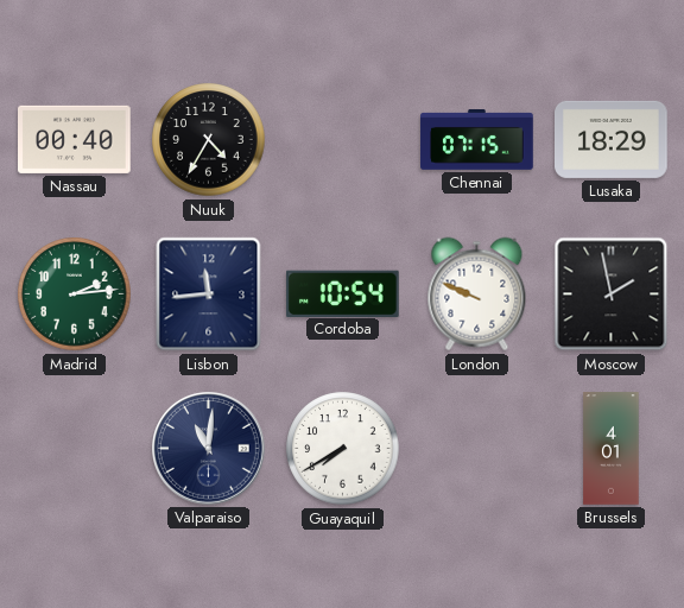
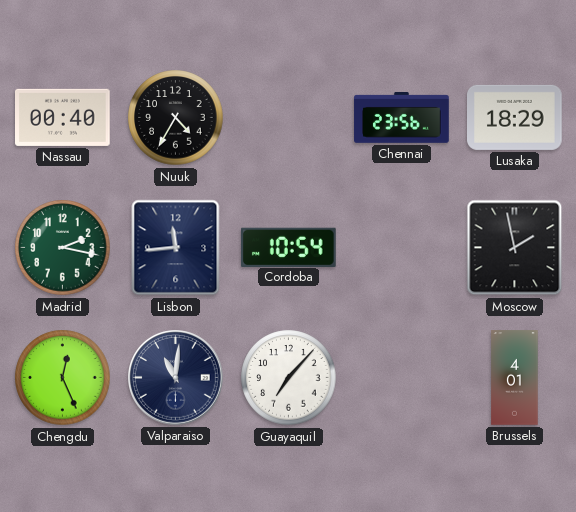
Chennai: 07:15 -> 23:56 (402, 118)
Madrid: 2:14 -> 2:17 (63, 248)
London: 9:49 -> none (477, 294)
Chengdu: none -> 12:26 (63, 378)
Guayaquil: 7:40 -> 7:07 (289, 378)
